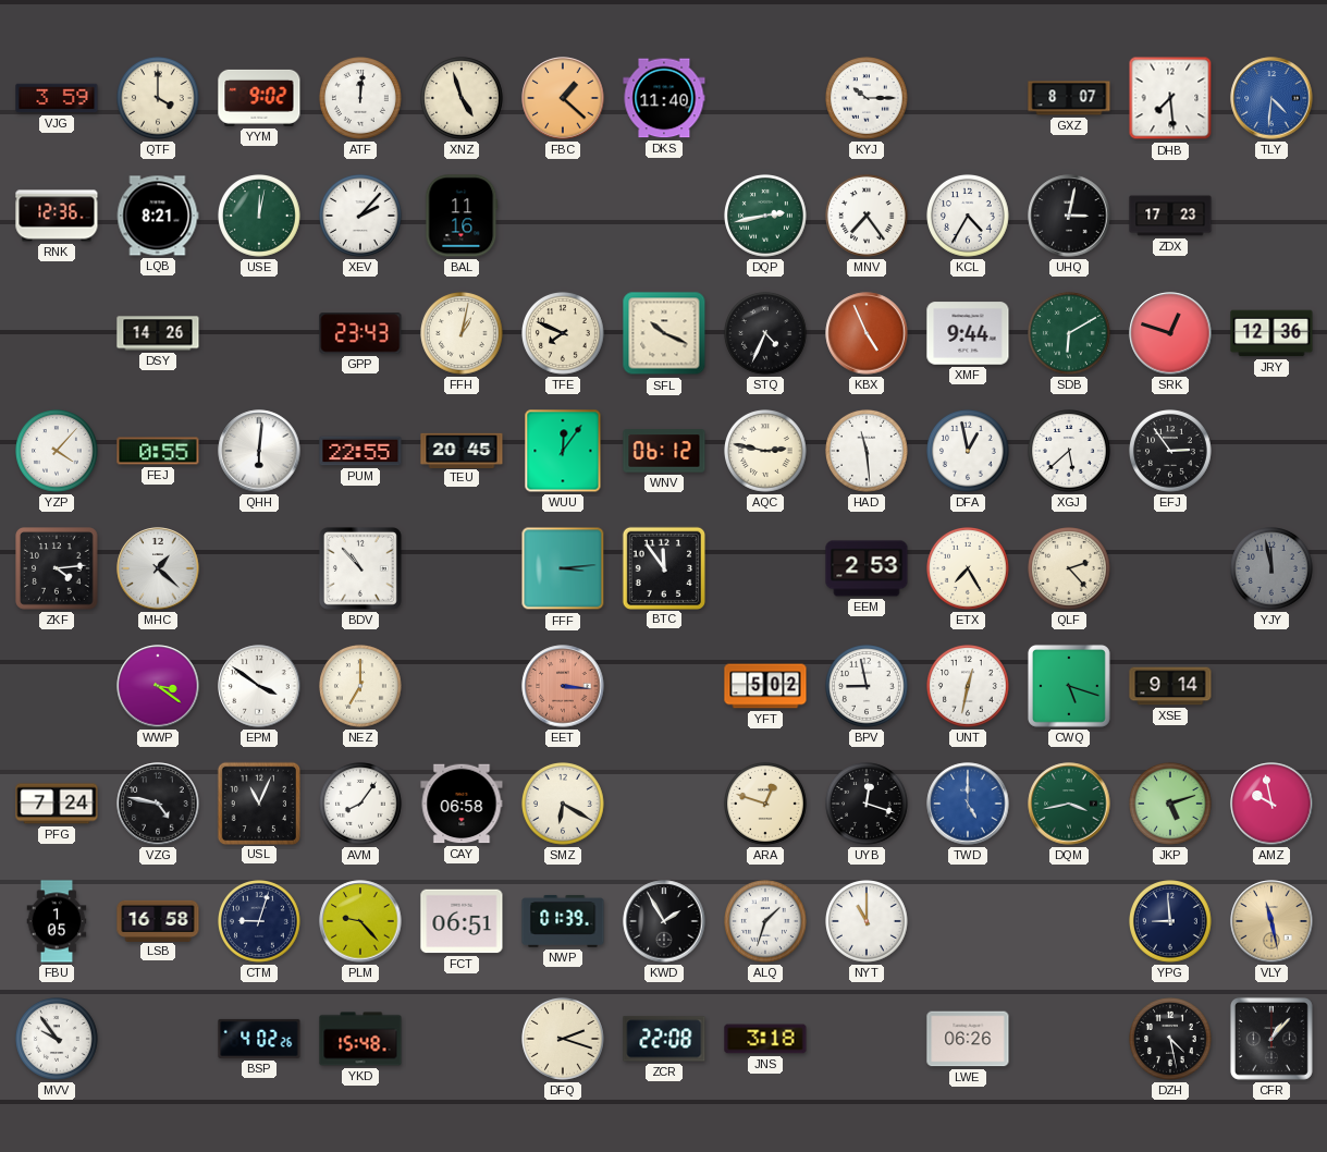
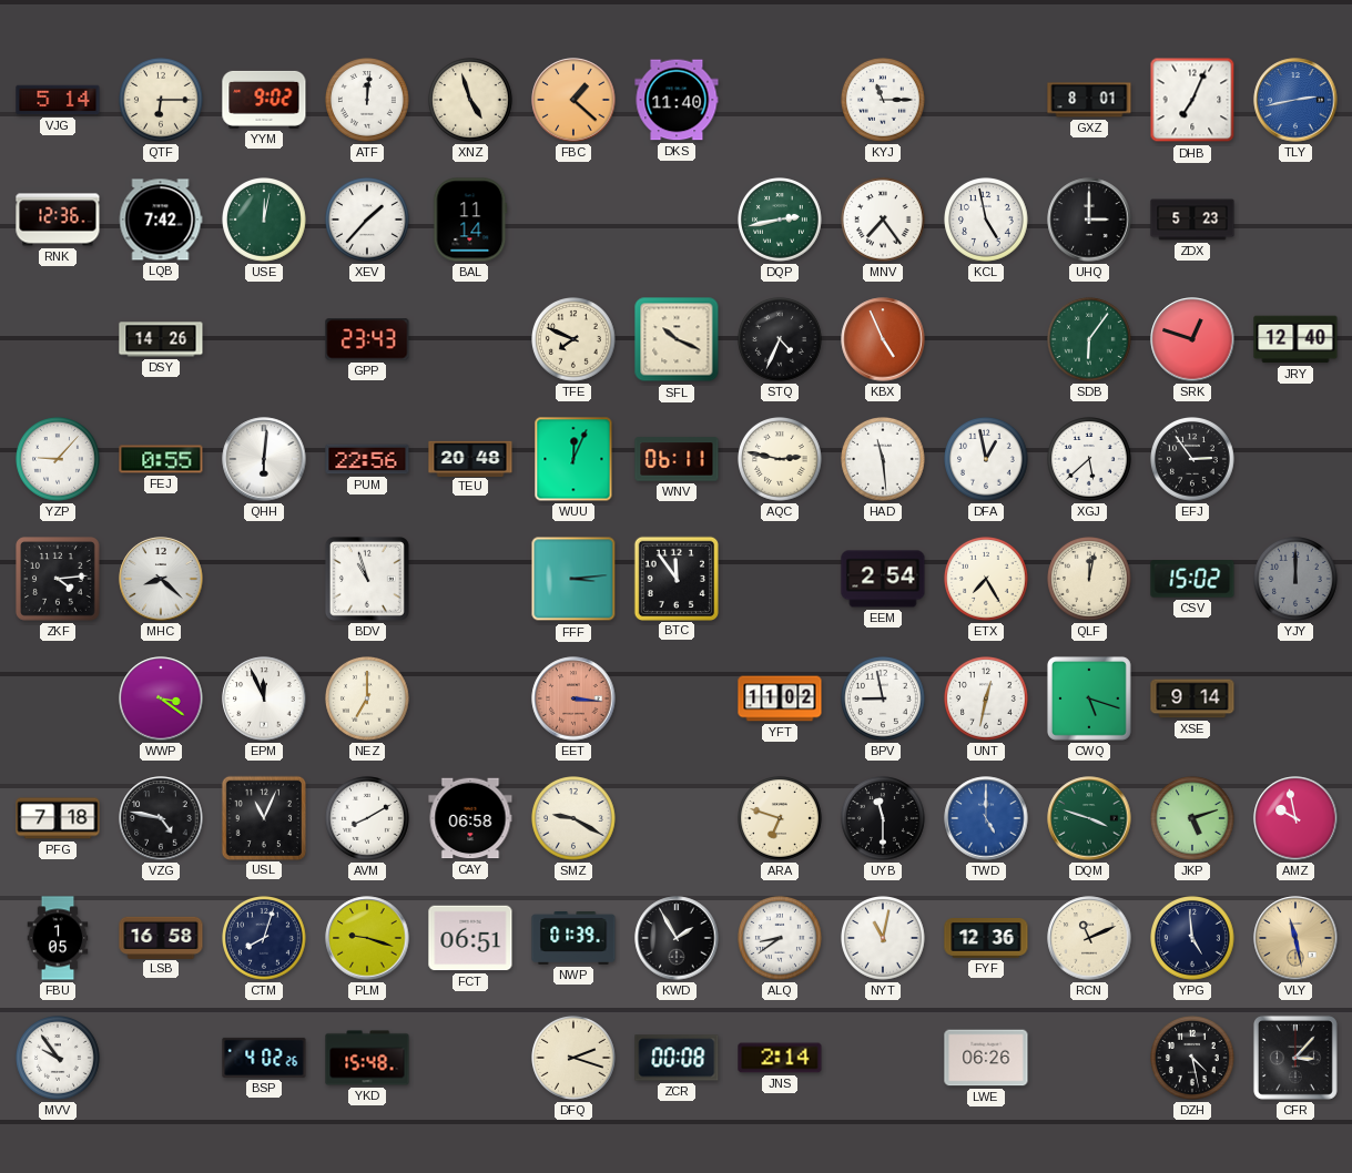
VJG: 3:59 -> 5:14 (58, 100)
QTF: 4:00 -> 6:15 (162, 101)
KYJ: 10:15 -> 11:15 (884, 101)
GXZ: 8:07 -> 8:01 (1089, 100)
DHB: 7:29 -> 7:04 (1192, 100)
TLY: 4:31 -> 2:43 (1295, 100)
LQB: 8:21 -> 7:42 (161, 220)
XEV: 2:07 -> 1:37 (368, 221)
BAL: 11:16 -> 11:14 (470, 220)
KCL: 4:35 -> 4:58 (987, 221)
UHQ: 3:02 -> 3:00 (1089, 220)
ZDX: 17:23 -> 5:23 (1192, 220)
FFH: 1:02 -> none (463, 334)
XMF: 9:44 -> none (968, 333)
SDB: 6:10 -> 6:06 (1090, 340)
JRY: 12:36 -> 12:40 (1295, 339)
YZP: 4:07 -> 9:07 (59, 460)
PUM: 22:55 -> 22:56 (367, 459)
TEU: 20:45 -> 20:48 (470, 458)
WUU: 12:06 -> 12:04 (573, 459)
WNV: 06:12 -> 06:11 (677, 459)
MHC: 1:22 -> 8:22 (161, 579)
BDV: 10:53 -> 10:57 (367, 579)
EEM: 2:53 -> 2:54 (883, 579)
QLF: 2:23 -> 12:02 (1090, 580)
CSV: none -> 15:02 (1192, 579)
YJY: 11:58 -> 12:00 (1297, 580)
EPM: 3:51 -> 11:56 (264, 698)
YFT: 5:02 -> 11:02 (780, 698)
PFG: 7:24 -> 7:18 (58, 818)
AVM: 8:06 -> 8:10 (368, 819)
SMZ: 6:20 -> 9:20 (575, 819)
ARA: 12:48 -> 6:48 (781, 819)
UYB: 12:18 -> 11:30 (884, 819)
DQM: 3:43 -> 3:48 (1089, 818)
CTM: 9:03 -> 8:03 (265, 939)
PLM: 9:23 -> 9:18 (367, 938)
ALQ: 1:33 -> 8:39 (781, 939)
NYT: 11:00 -> 11:02 (884, 939)
FYF: none -> 12:36 (986, 939)
RCN: none -> 11:11 (1089, 938)
YPG: 8:59 -> 4:59 (1193, 939)
ZCR: 22:08 -> 00:08 (677, 1058)
JNS: 3:18 -> 2:14 (780, 1058)
CFR: 1:07 -> 3:07 (1295, 1058)
